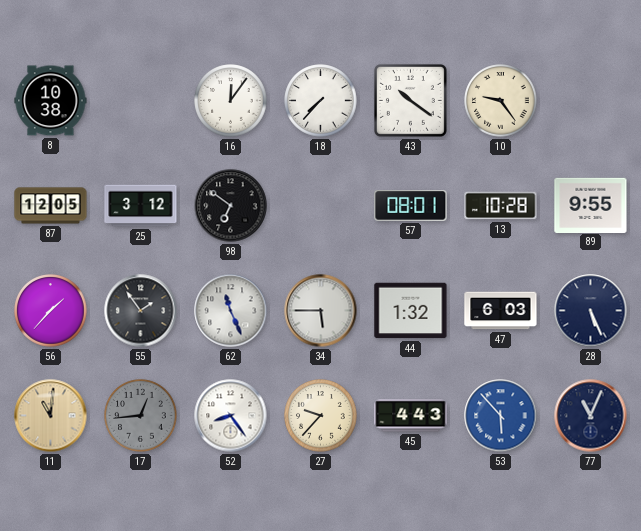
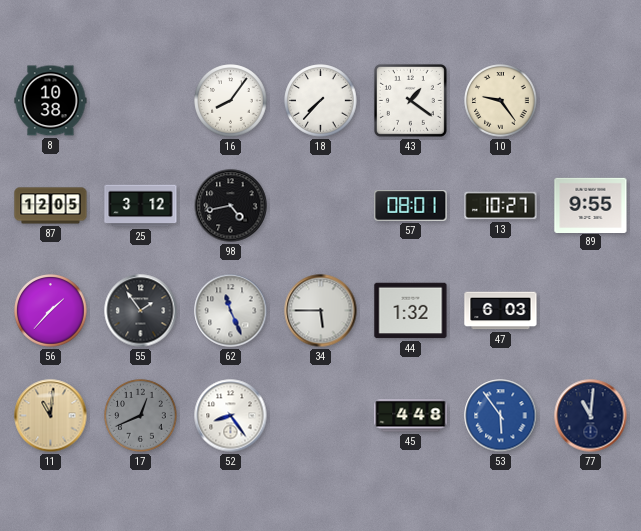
16: 12:06 -> 8:06 (231, 101)
43: 10:21 -> 1:21 (410, 100)
98: 6:51 -> 4:43 (231, 206)
13: 10:28 -> 10:27 (501, 206)
28: 5:26 -> none (591, 311)
17: 12:44 -> 12:41 (141, 416)
27: 9:37 -> none (321, 416)
45: 4:43 -> 4:48 (411, 416)
53: 5:53 -> 5:54 (501, 416)
77: 11:04 -> 11:01 (591, 416)
